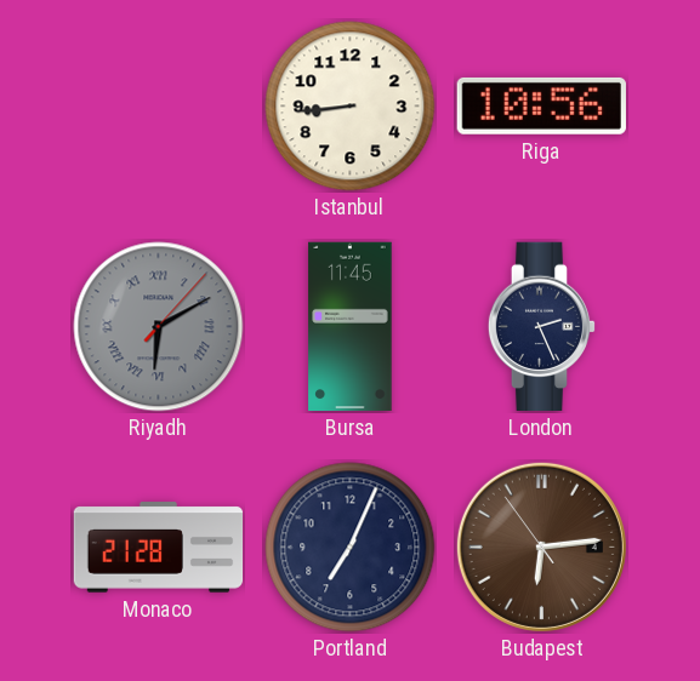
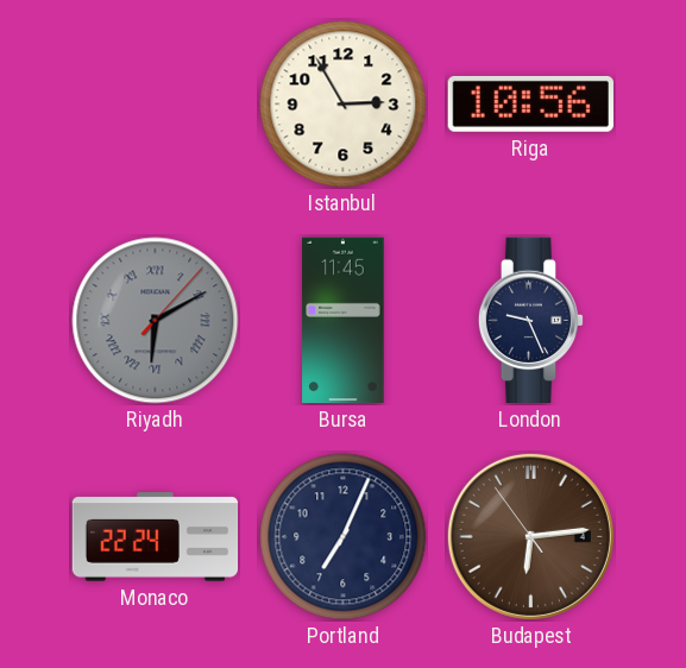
Istanbul: 8:44 -> 2:55 (344, 105)
London: 2:26 -> 9:26 (531, 321)
Monaco: 21:28 -> 22:24 (156, 537)
